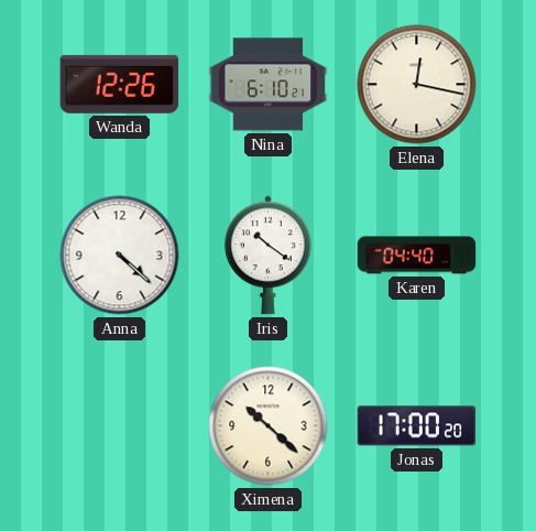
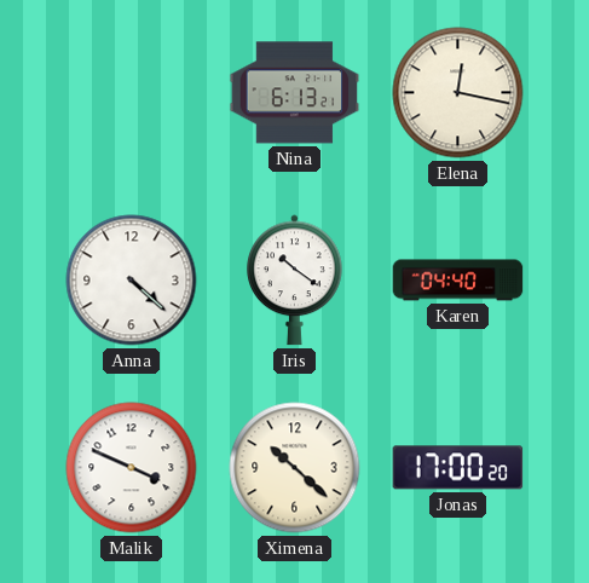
Wanda: 12:26 -> none (120, 84)
Nina: 6:10 -> 6:13 (295, 93)
Malik: none -> 3:49 (132, 468)
